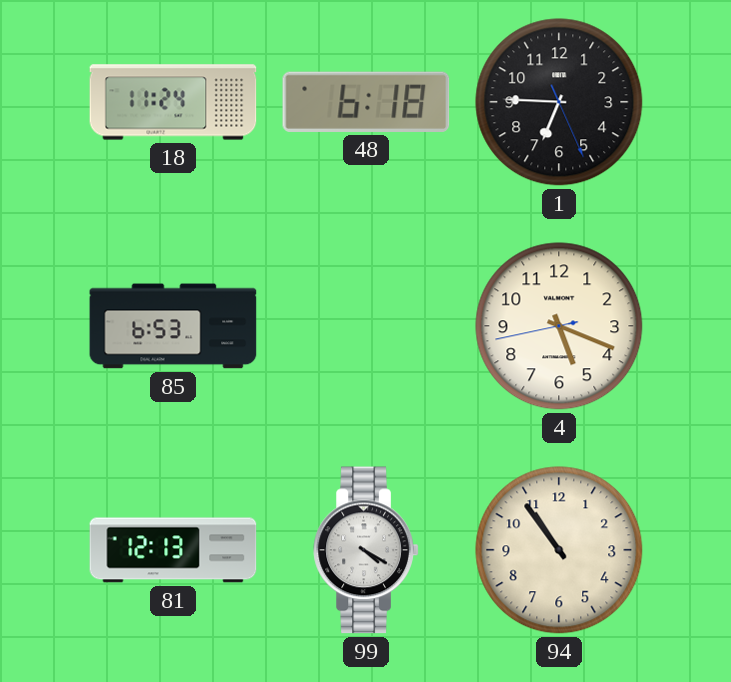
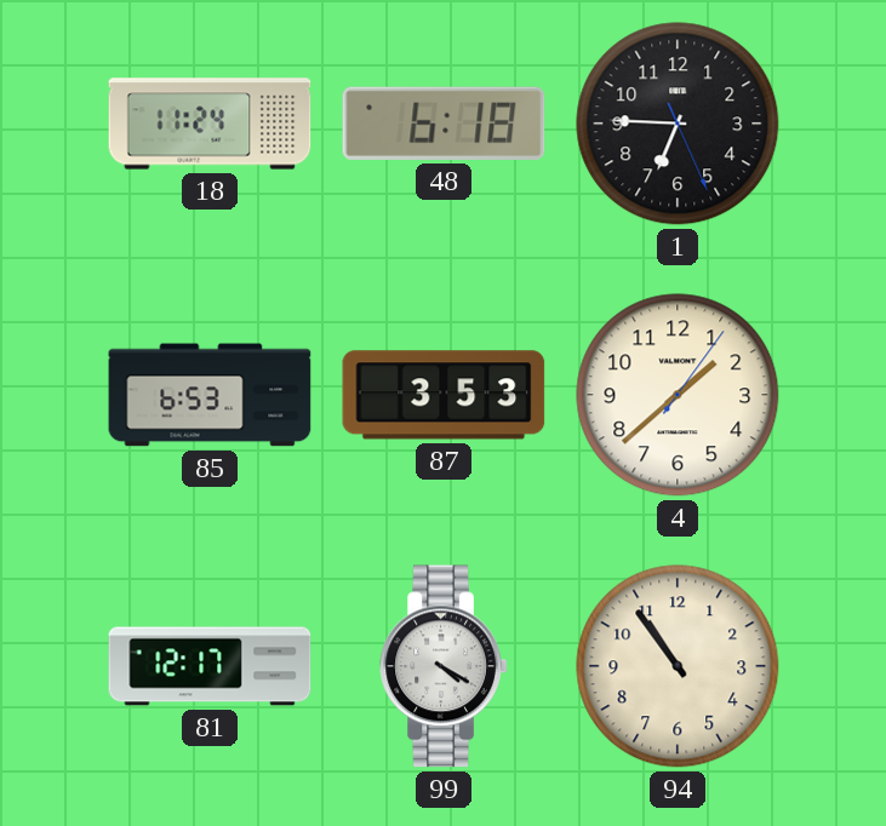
87: none -> 3:53 (444, 395)
4: 5:18 -> 1:38 (678, 395)
81: 12:13 -> 12:17 (210, 666)
